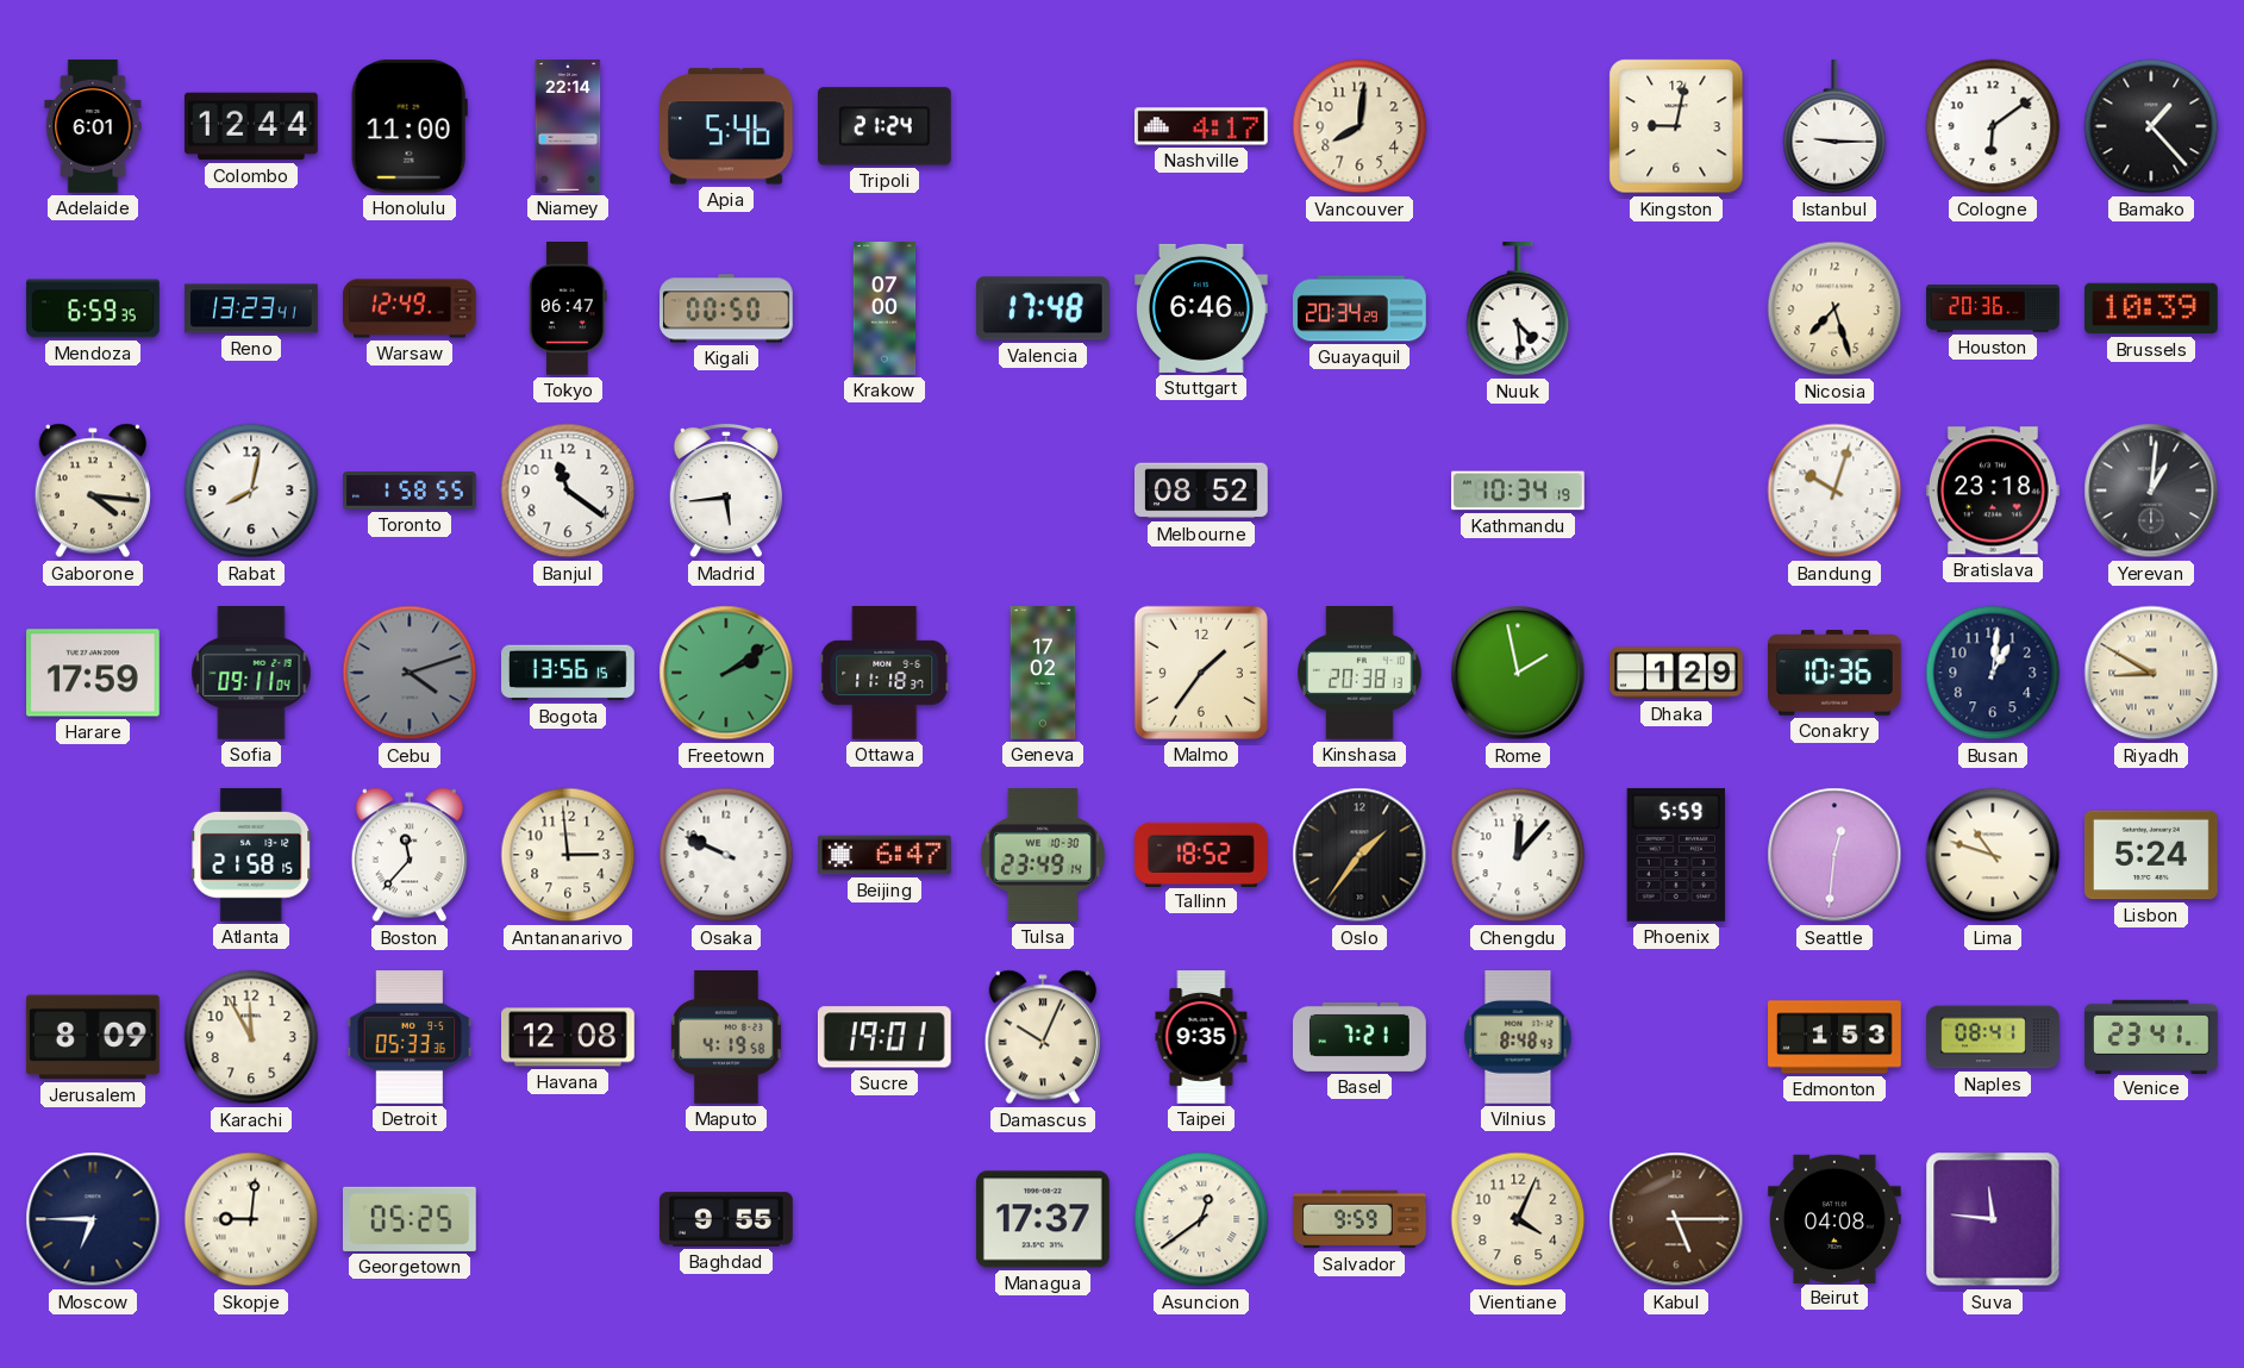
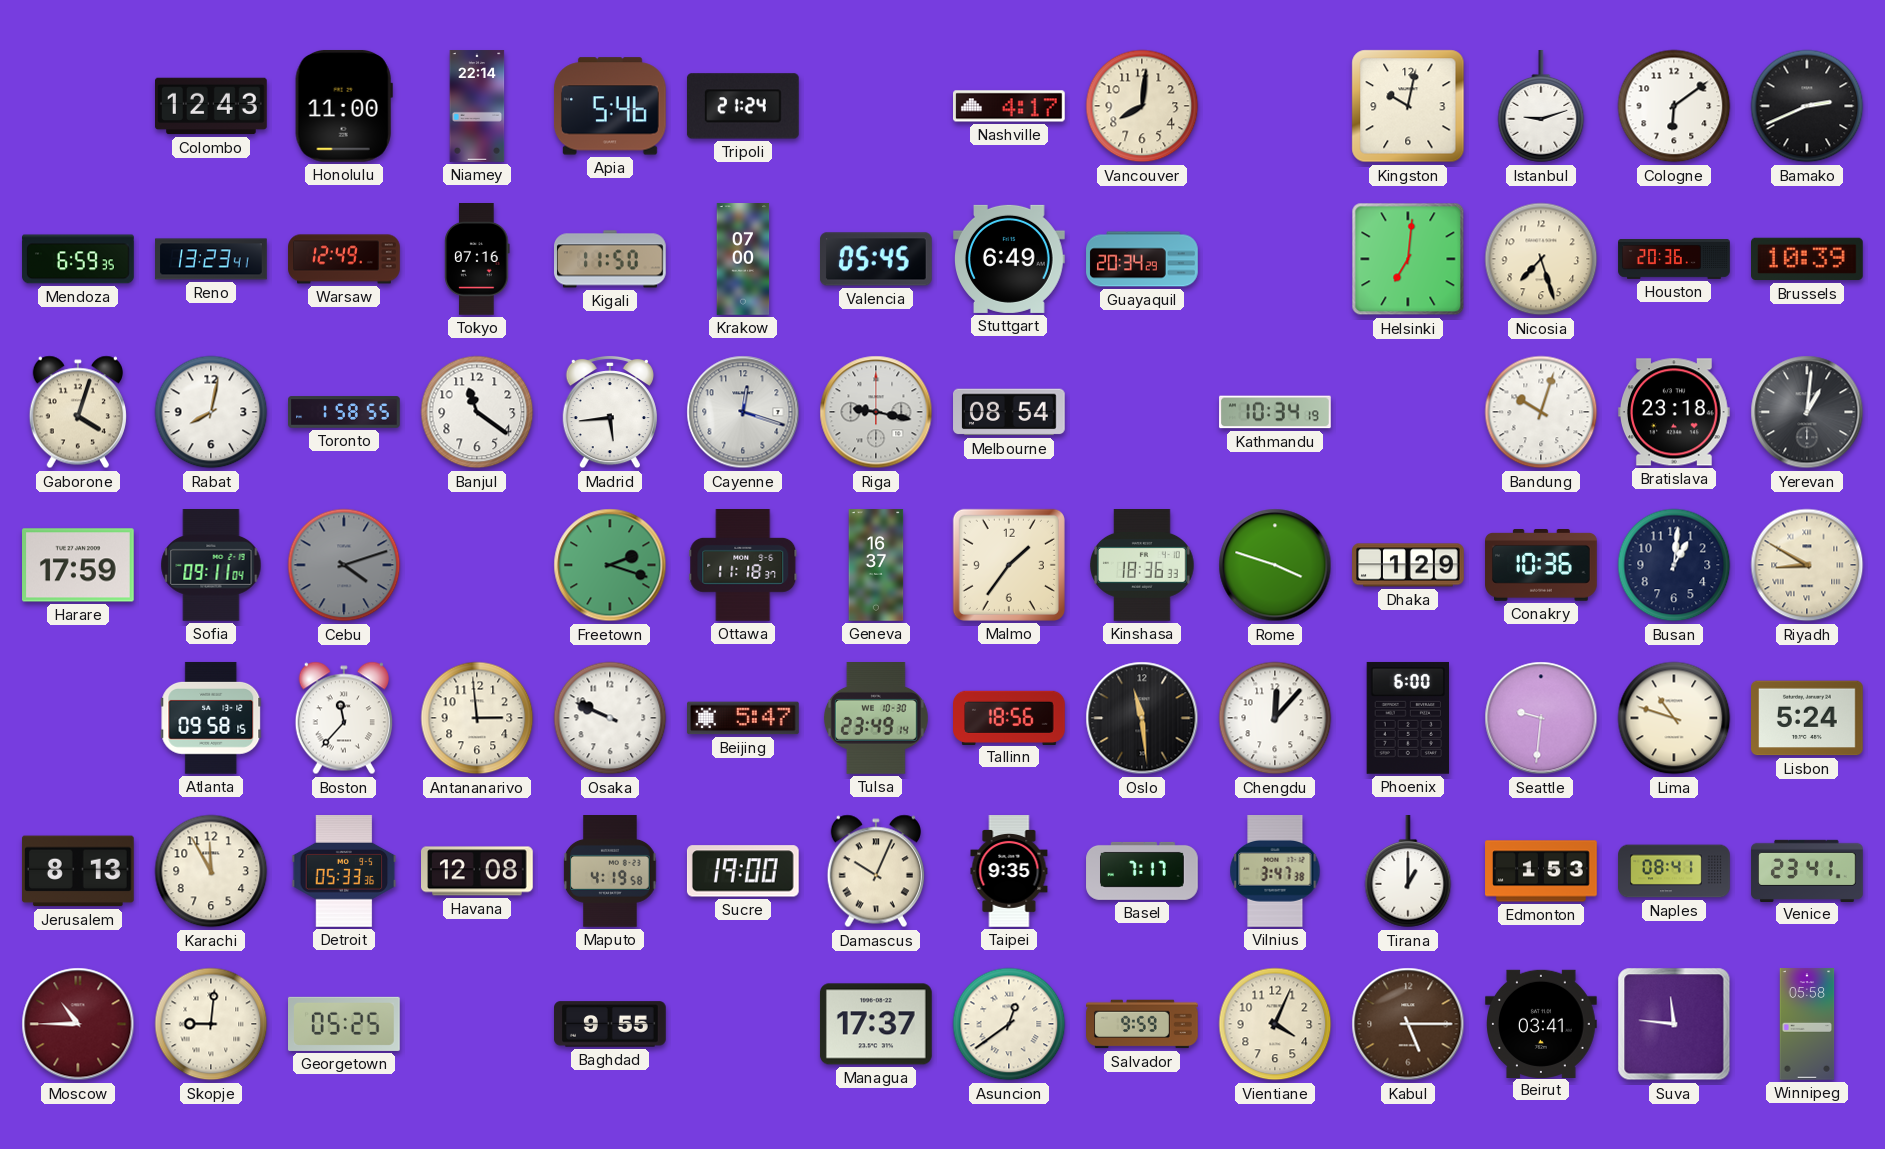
Adelaide: 6:01 -> none (93, 126)
Colombo: 12:44 -> 12:43 (212, 106)
Kingston: 9:02 -> 10:02 (1408, 106)
Istanbul: 9:15 -> 9:12 (1541, 107)
Bamako: 1:23 -> 2:41 (1807, 106)
Tokyo: 06:47 -> 07:16 (477, 259)
Kigali: 00:50 -> 11:50 (611, 259)
Valencia: 17:48 -> 05:45 (877, 259)
Stuttgart: 6:46 -> 6:49 (1010, 259)
Nuuk: 4:29 -> none (1518, 310)
Helsinki: none -> 7:01 (1408, 259)
Gaborone: 4:16 -> 4:03 (78, 412)
Cayenne: none -> 12:18 (743, 412)
Riga: none -> 9:17 (876, 412)
Melbourne: 08:52 -> 08:54 (1010, 412)
Bogota: 13:56 -> none (568, 673)
Freetown: 2:09 -> 2:18 (610, 565)
Geneva: 17:02 -> 16:37 (876, 565)
Kinshasa: 20:38 -> 18:36 (1143, 566)
Rome: 1:58 -> 3:48 (1275, 565)
Atlanta: 21:58 -> 09:58 (211, 718)
Beijing: 6:47 -> 5:47 (744, 718)
Tallinn: 18:52 -> 18:56 (1009, 717)
Oslo: 1:36 -> 11:29 (1142, 718)
Phoenix: 5:59 -> 6:00 (1407, 718)
Seattle: 12:31 -> 9:31 (1541, 718)
Jerusalem: 8:09 -> 8:13 (78, 871)
Sucre: 19:01 -> 19:00 (743, 871)
Basel: 7:21 -> 7:17 (1142, 871)
Vilnius: 8:48 -> 3:47 (1275, 872)
Tirana: none -> 1:00 (1408, 872)
Moscow: 6:45 -> 10:45 (78, 1024)
Moscow dial: navy -> burgundy (78, 1024)
Beirut: 04:08 -> 03:41 (1541, 1023)
Winnipeg: none -> 05:58 (1807, 1024)
